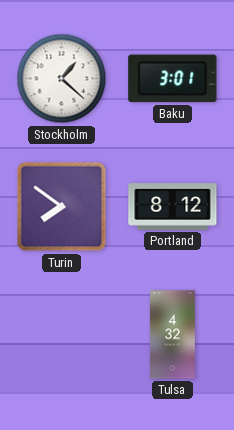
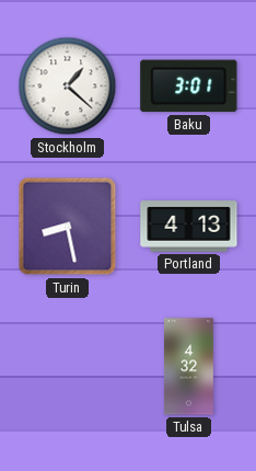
Turin: 7:51 -> 8:28 (68, 227)
Portland: 8:12 -> 4:13 (189, 227)
